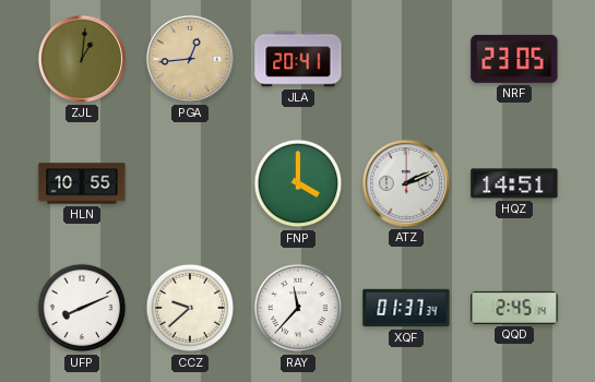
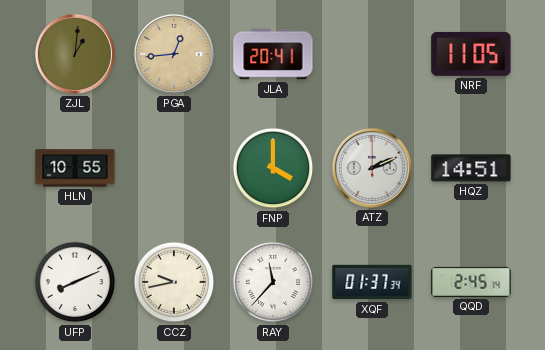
NRF: 23:05 -> 11:05 (471, 54)
CCZ: 9:38 -> 9:43 (174, 282)
